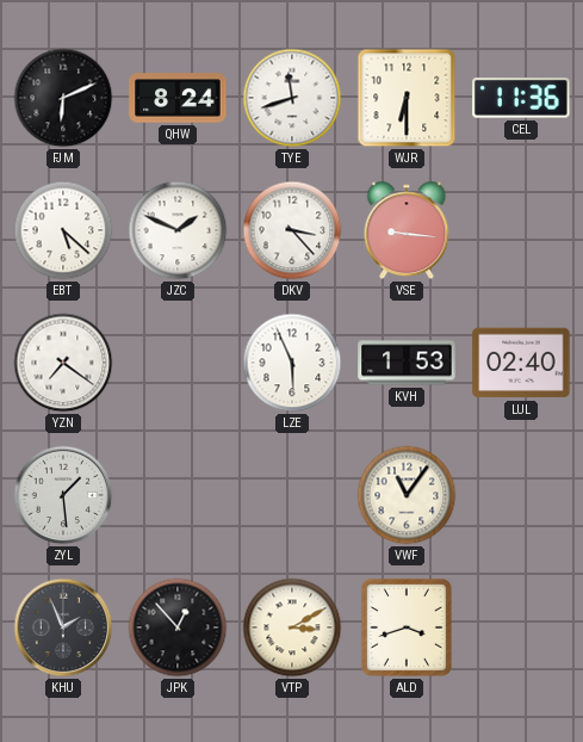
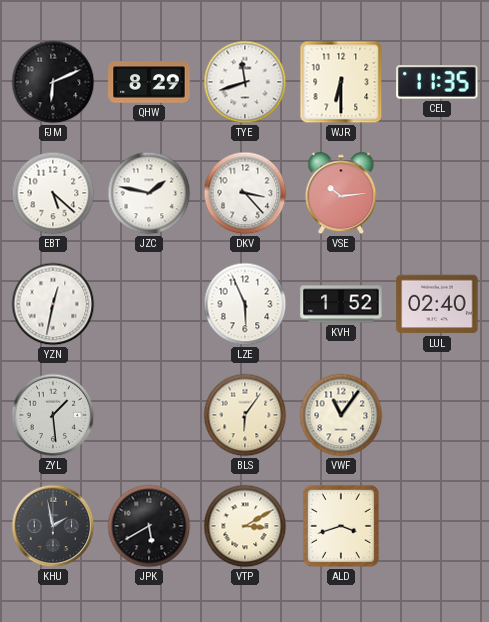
QHW: 8:24 -> 8:29 (149, 82)
CEL: 11:36 -> 11:35 (437, 82)
JZC: 1:49 -> 1:47 (149, 193)
VSE: 9:16 -> 10:14 (341, 193)
YZN: 7:21 -> 12:32 (53, 304)
KVH: 1:53 -> 1:52 (341, 304)
BLS: none -> 6:06 (245, 415)
KHU: 1:56 -> 1:58 (53, 526)
JPK: 12:53 -> 5:40 (149, 526)
